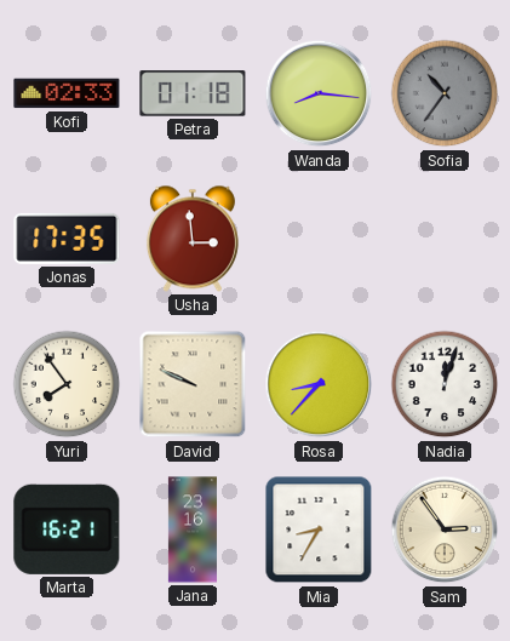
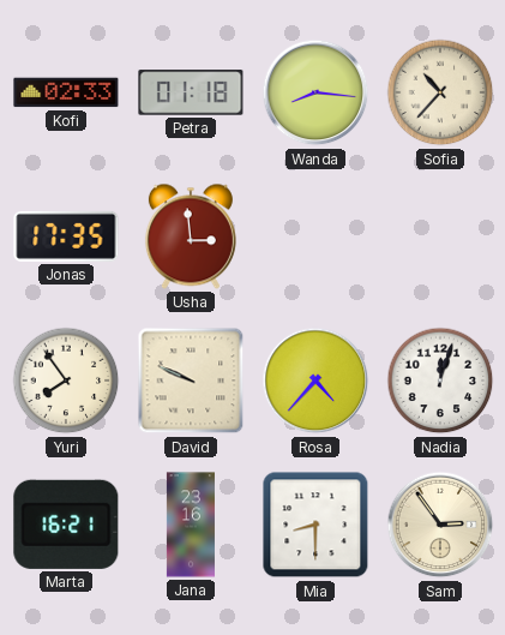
Sofia: 10:36 -> 10:37 (440, 92)
Sofia dial: grey -> cream (440, 92)
Rosa: 8:37 -> 4:37 (315, 381)
Mia: 8:35 -> 8:30 (315, 525)
